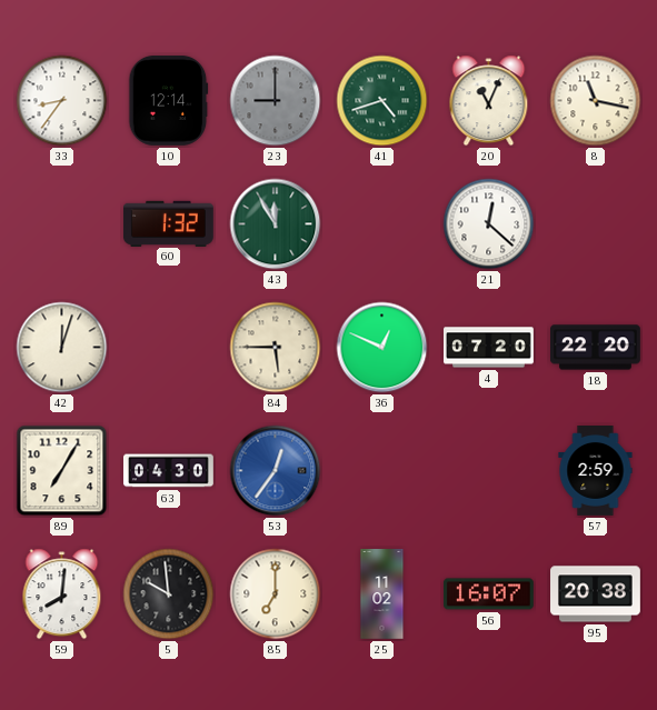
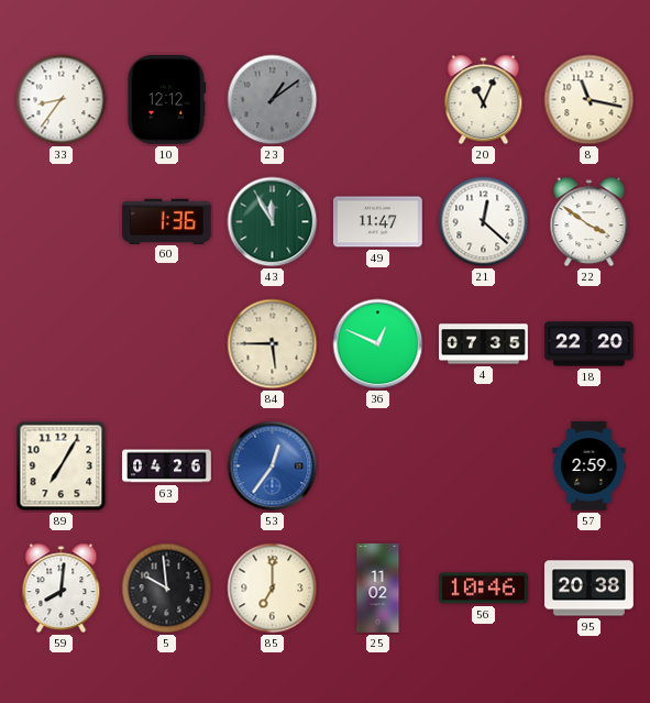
10: 12:14 -> 12:12 (167, 99)
23: 9:00 -> 1:09 (273, 100)
41: 4:42 -> none (382, 101)
60: 1:32 -> 1:36 (167, 221)
49: none -> 11:47 (378, 222)
22: none -> 3:51 (590, 222)
42: 12:03 -> none (62, 348)
4: 07:20 -> 07:35 (484, 344)
63: 04:30 -> 04:26 (167, 466)
56: 16:07 -> 10:46 (483, 589)
